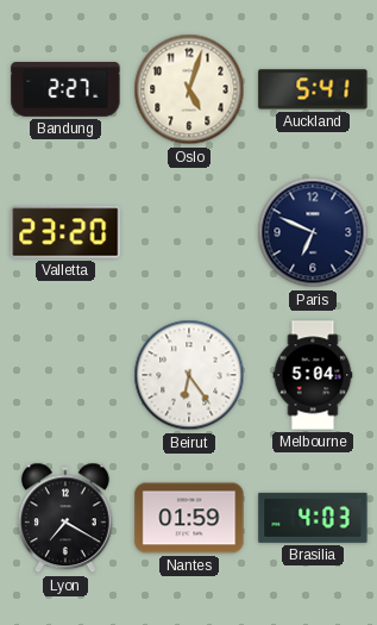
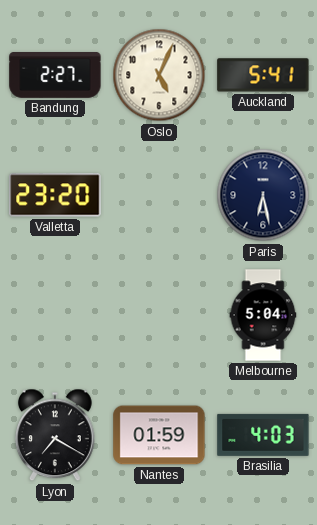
Oslo: 5:03 -> 5:04 (159, 75)
Paris: 6:49 -> 6:28 (263, 195)
Beirut: 6:24 -> none (189, 375)
